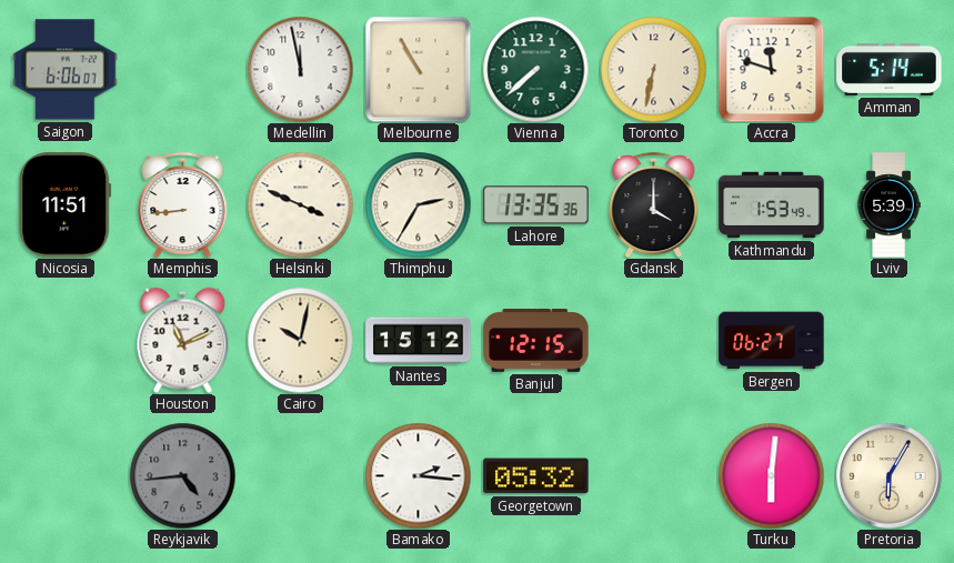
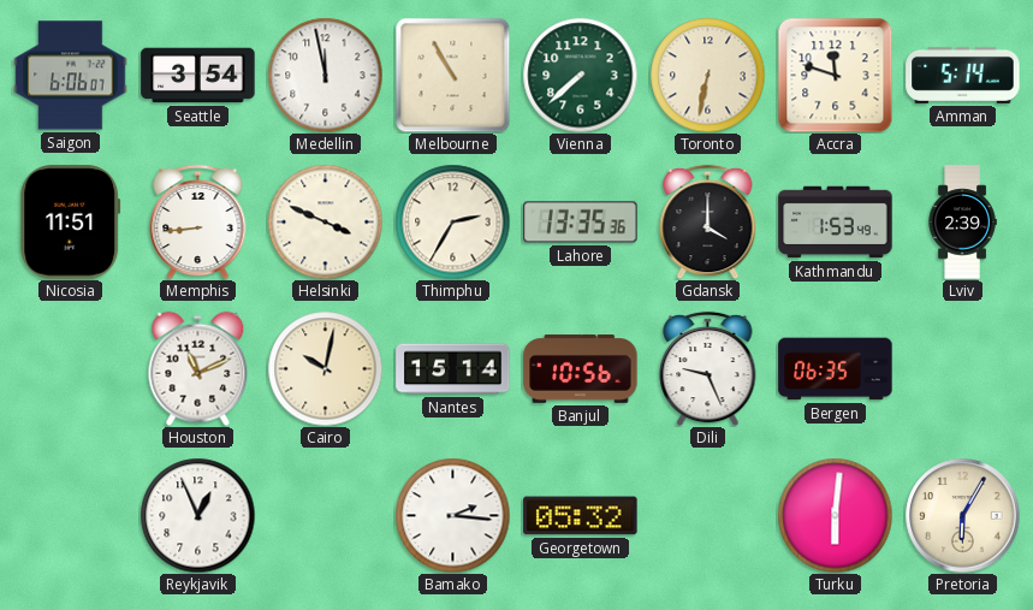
Seattle: none -> 3:54 (198, 76)
Lviv: 5:39 -> 2:39 (962, 223)
Nantes: 15:12 -> 15:14 (453, 369)
Banjul: 12:15 -> 10:56 (581, 369)
Dili: none -> 9:26 (708, 368)
Bergen: 06:27 -> 06:35 (836, 369)
Reykjavik: 4:44 -> 12:56 (197, 515)
Reykjavik dial: grey -> white (197, 515)
